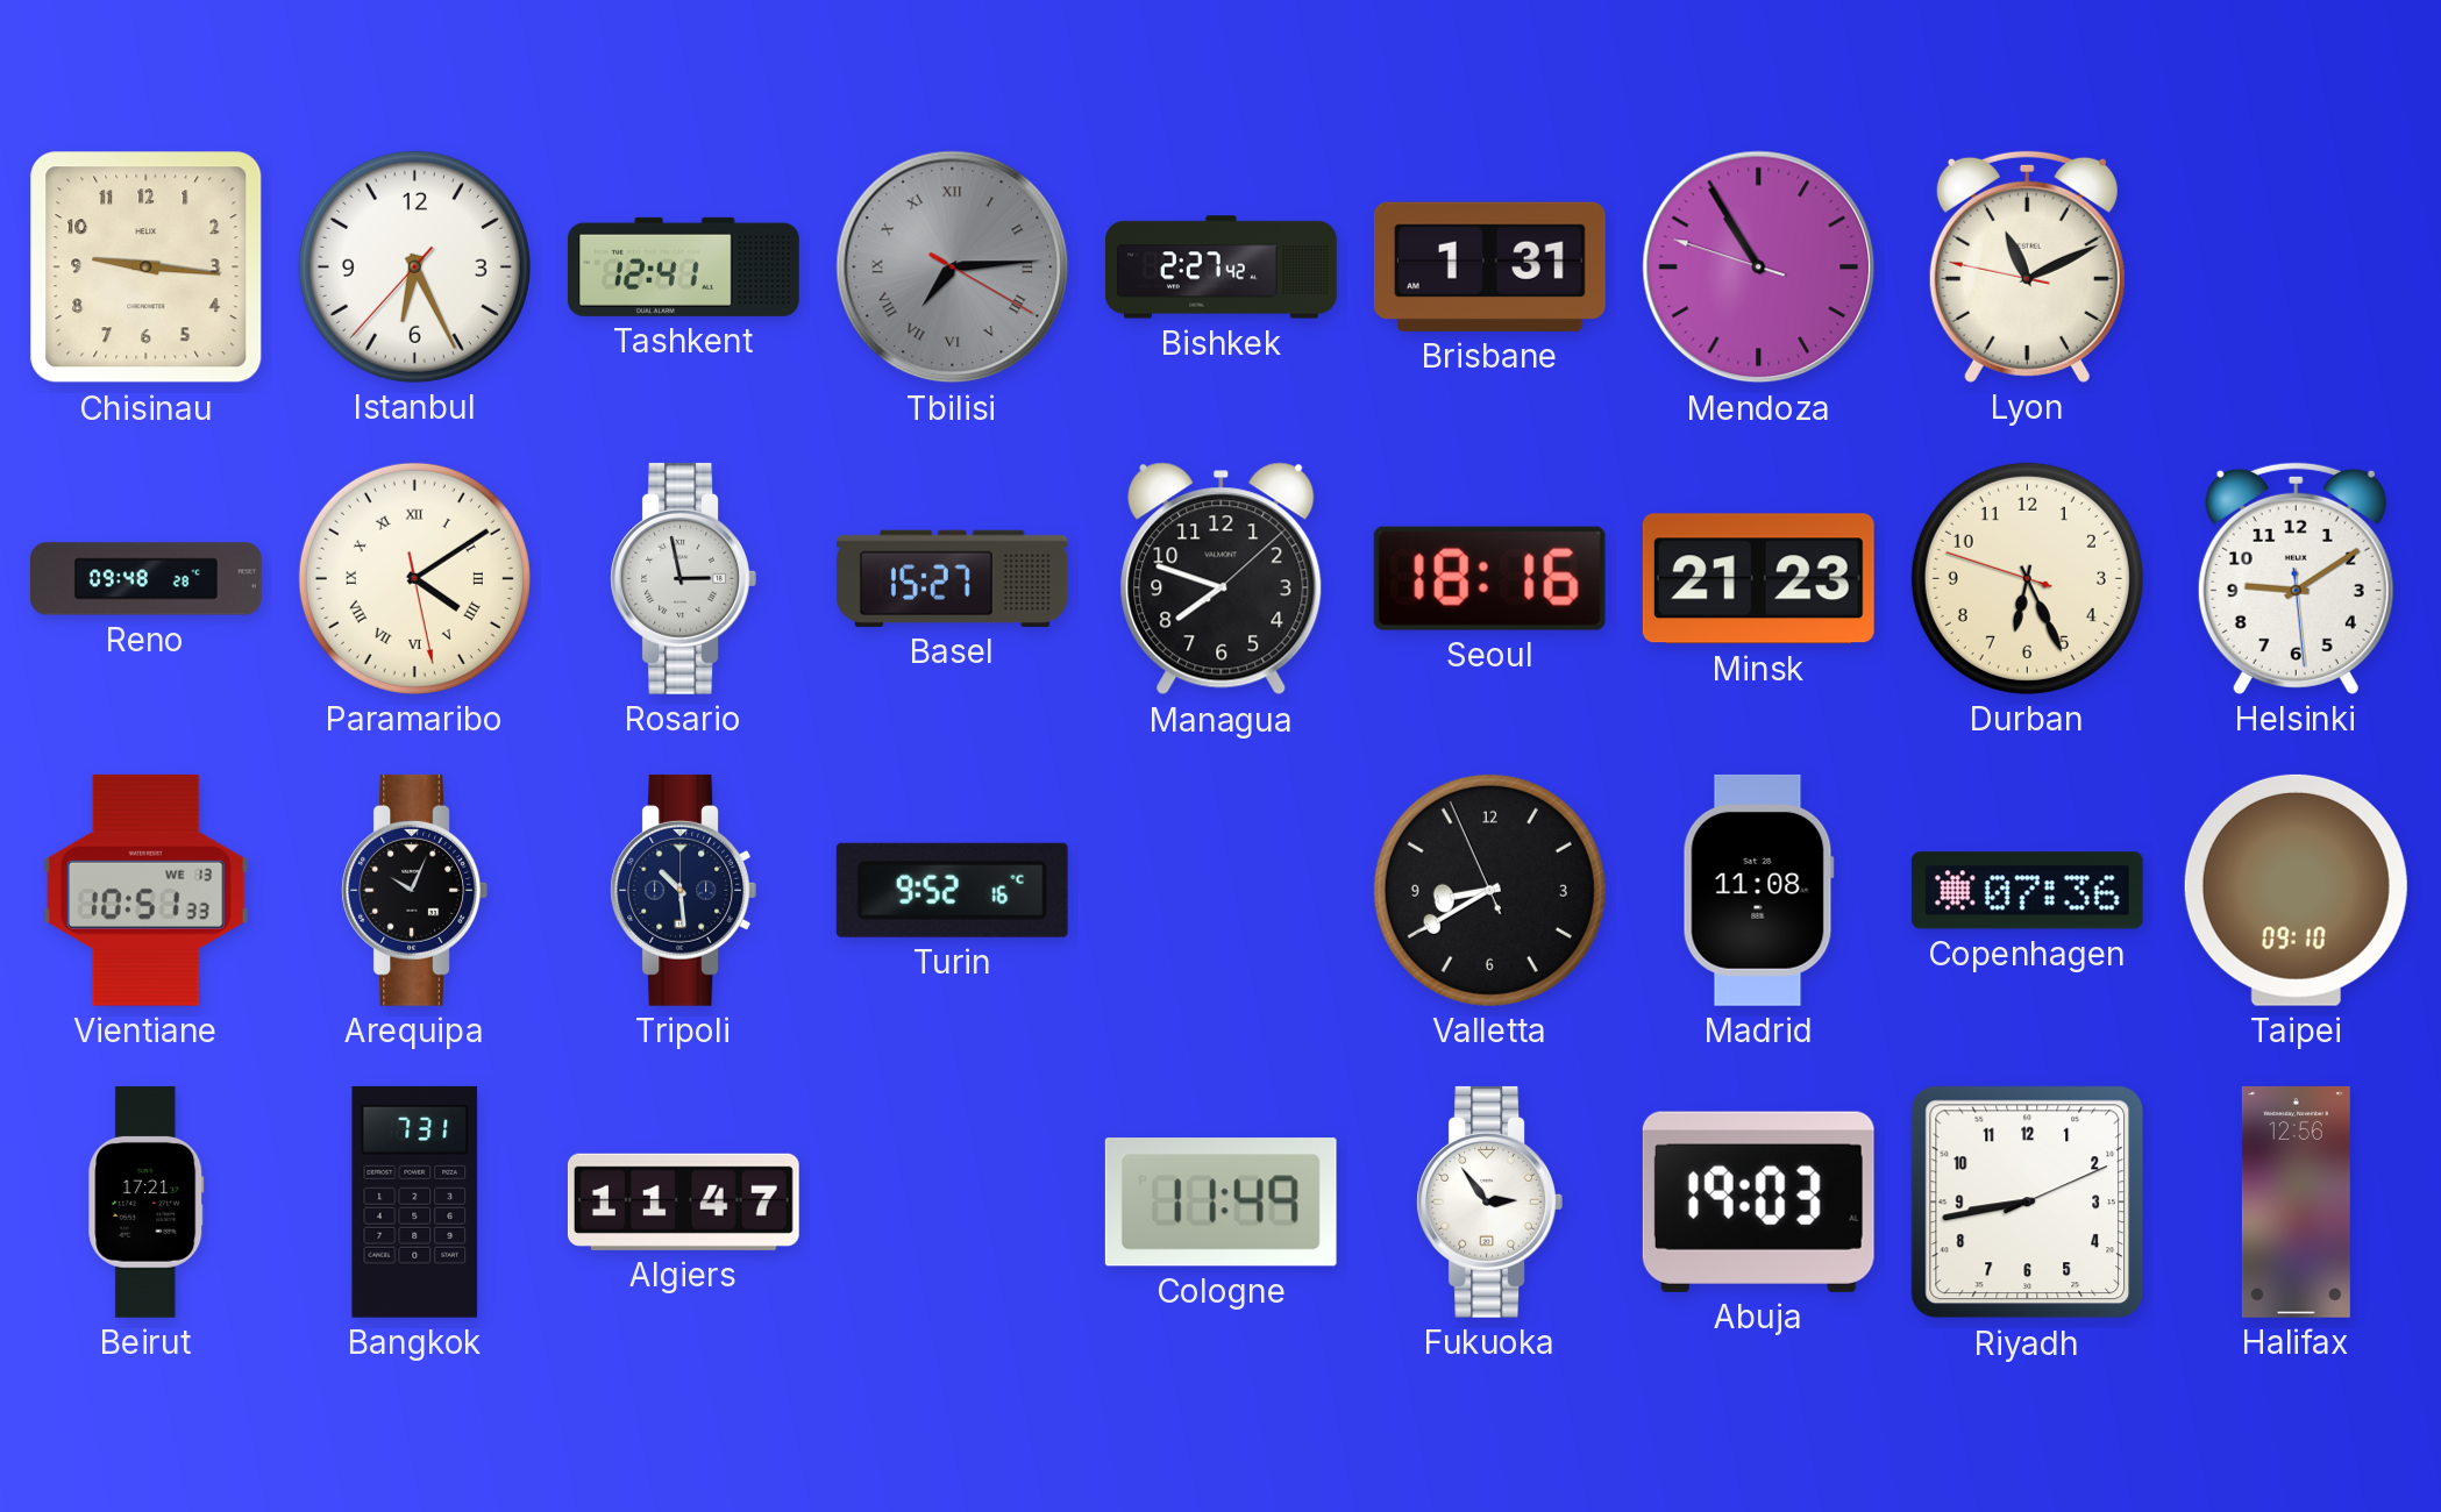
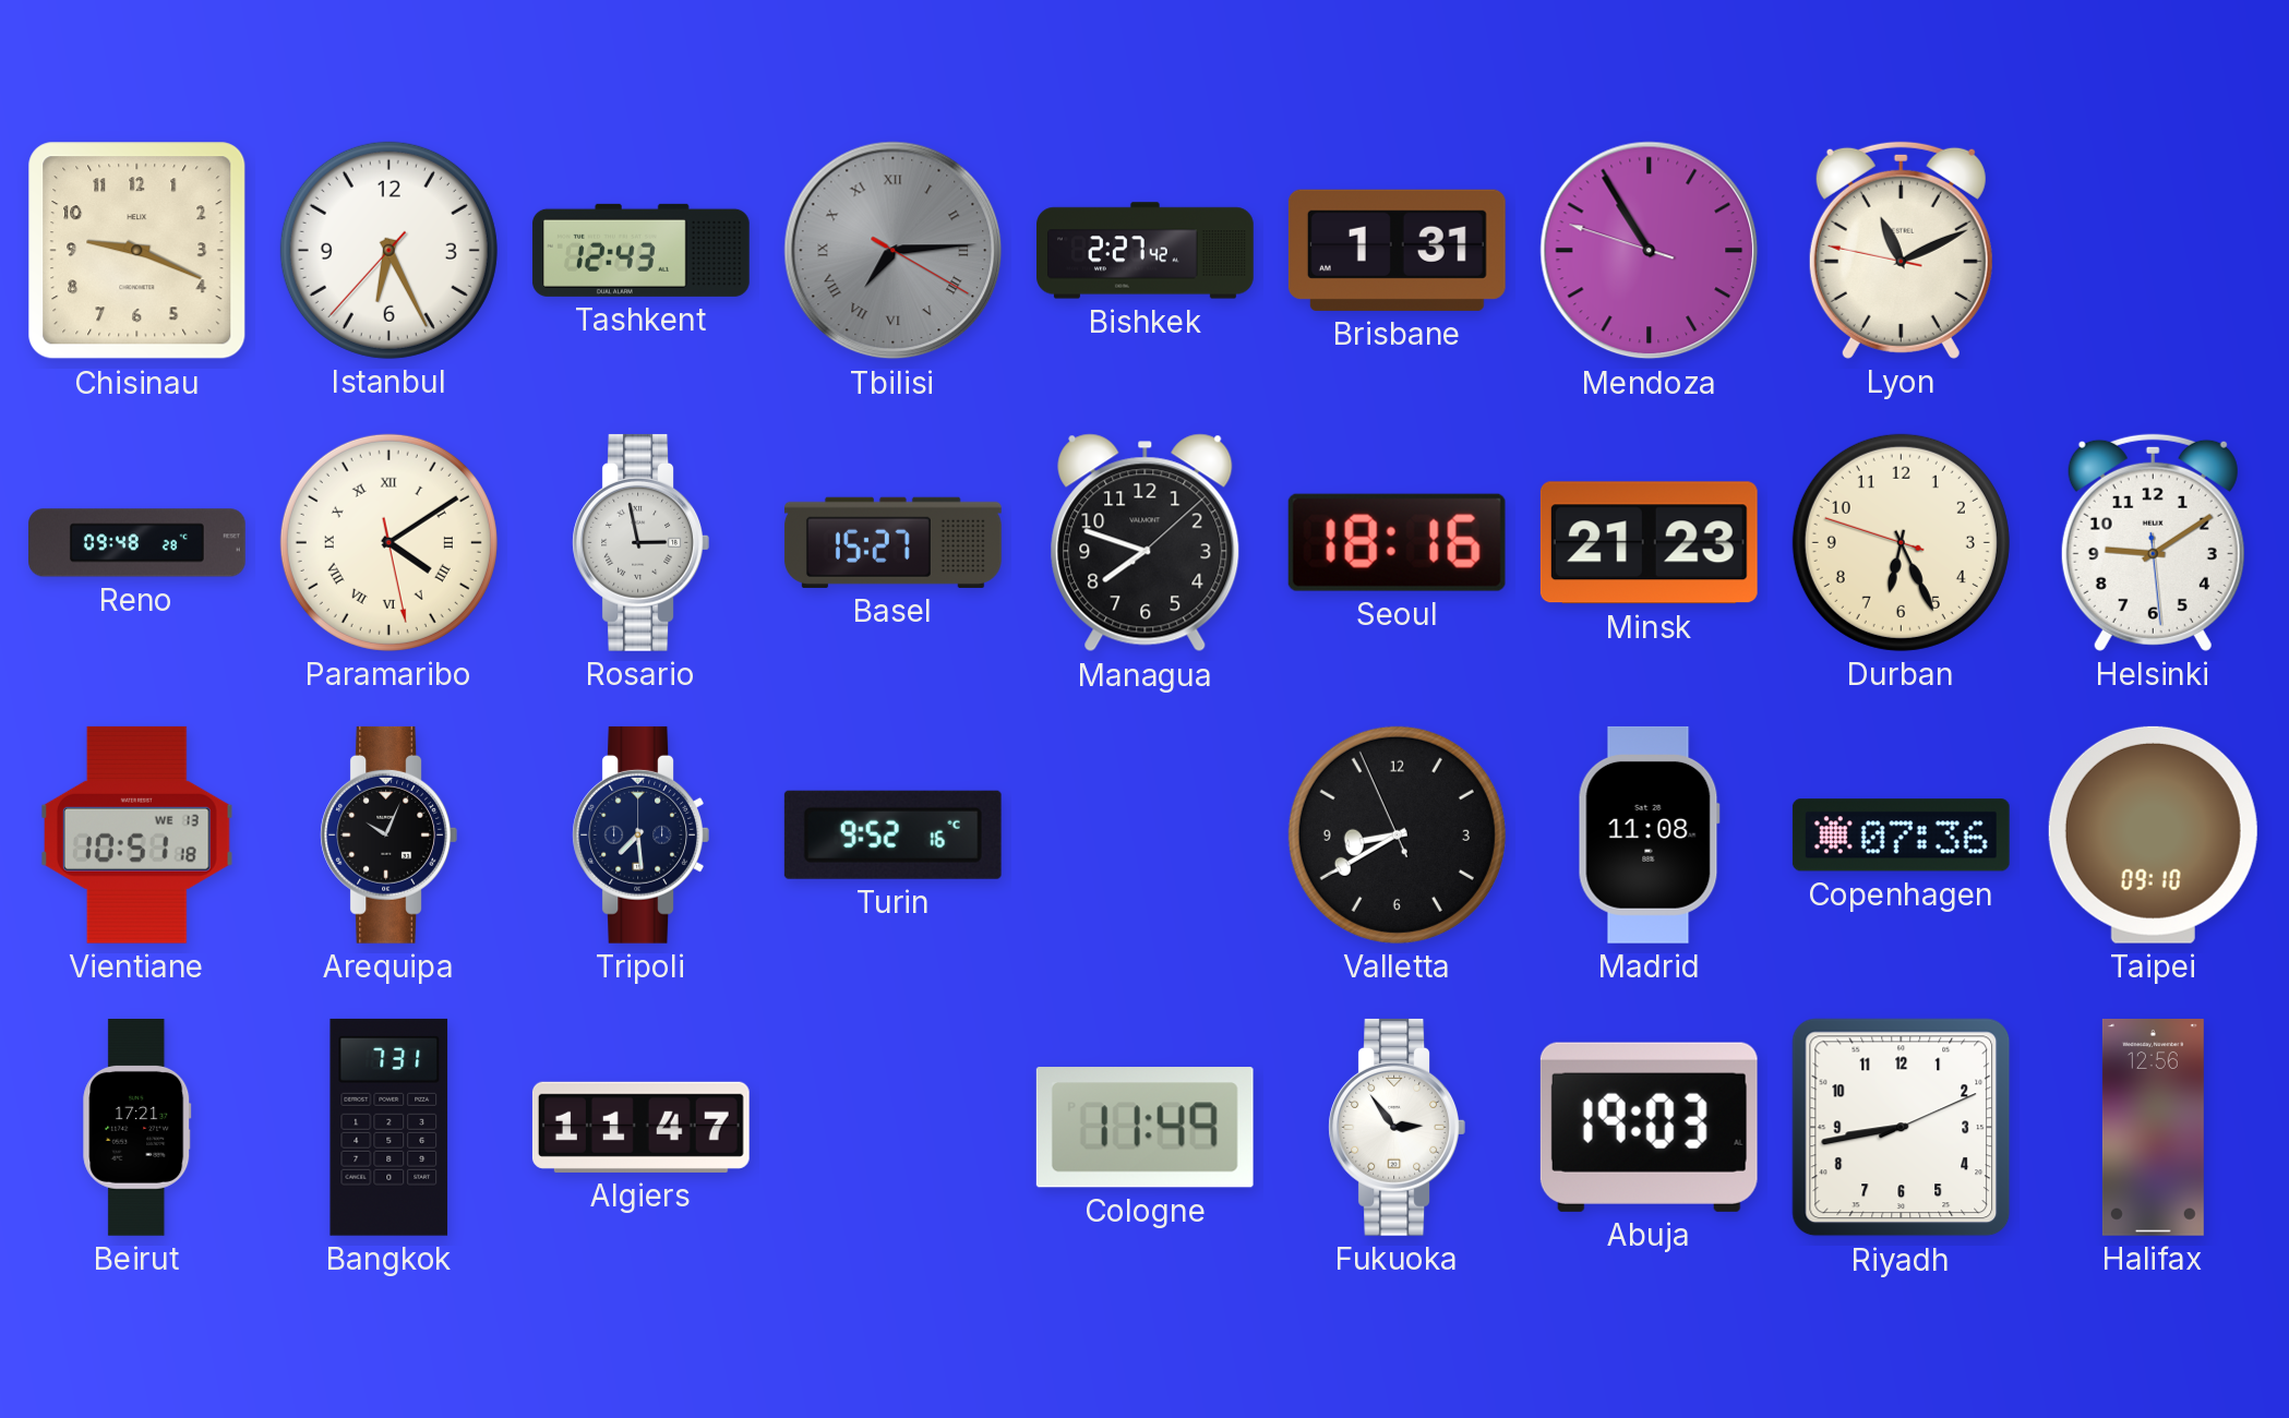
Chisinau: 9:16 -> 9:19 (137, 251)
Tashkent: 12:41 -> 12:43 (640, 250)
Vientiane: 10:51:33 -> 10:51:18 (136, 834)
Tripoli: 10:29 -> 7:29 (640, 834)
